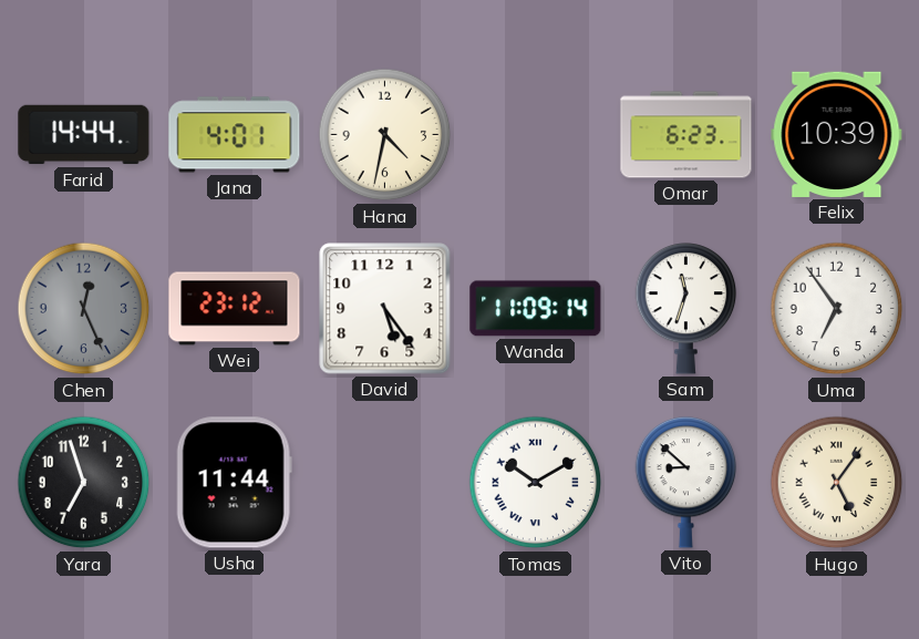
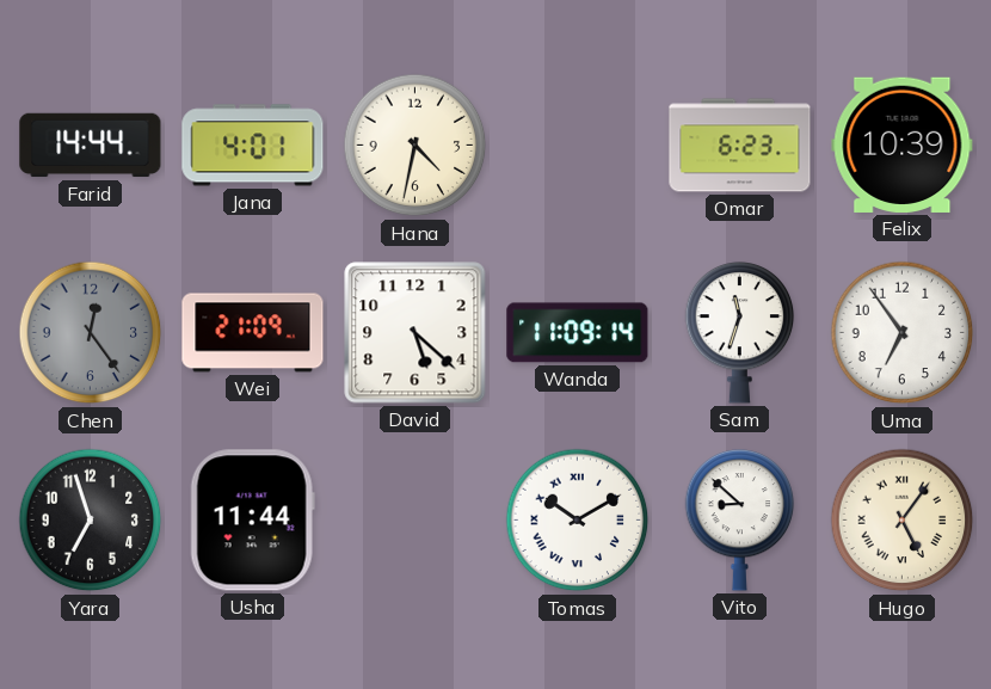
Chen: 12:26 -> 12:24 (91, 333)
Wei: 23:12 -> 21:09 (253, 333)
David: 5:24 -> 5:22 (416, 333)
